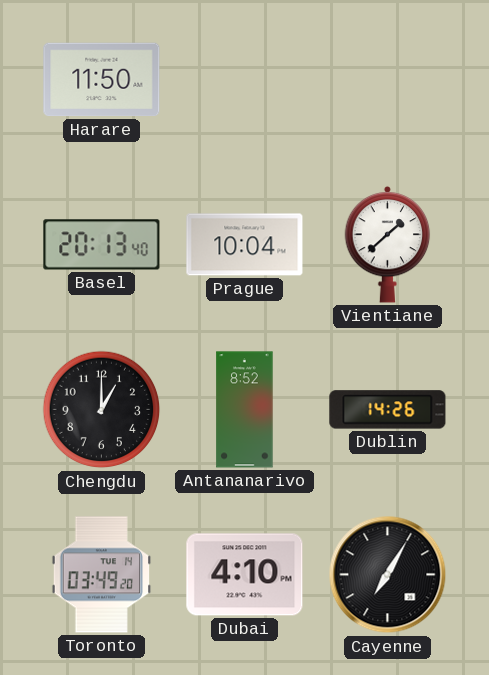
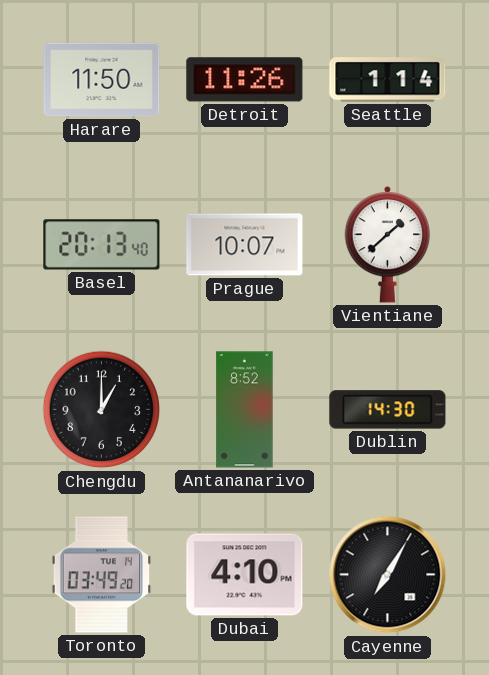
Detroit: none -> 11:26 (245, 80)
Seattle: none -> 1:14 (388, 80)
Prague: 10:04 -> 10:07 (245, 245)
Dublin: 14:26 -> 14:30 (388, 410)
